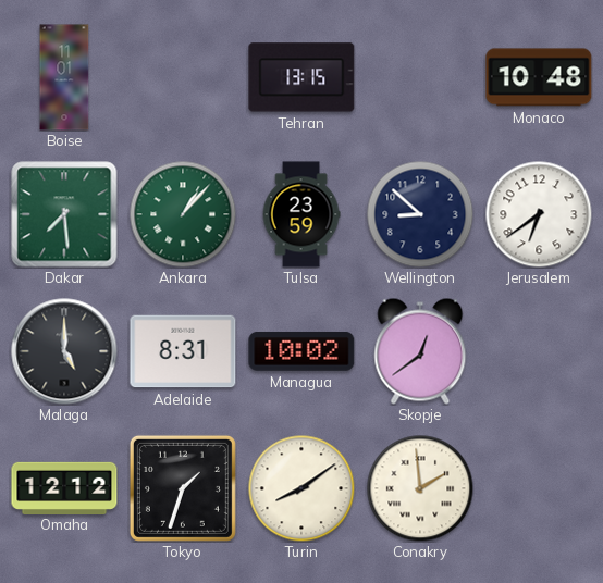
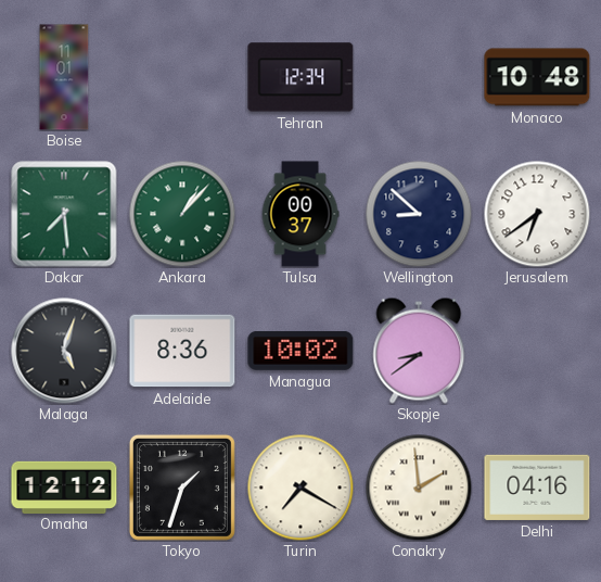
Tehran: 13:15 -> 12:34 (300, 77)
Tulsa: 23:59 -> 00:37 (300, 214)
Malaga: 5:00 -> 5:03 (64, 351)
Adelaide: 8:31 -> 8:36 (182, 351)
Skopje: 12:39 -> 8:39 (419, 351)
Turin: 8:09 -> 7:20 (300, 488)
Delhi: none -> 04:16 (537, 488)
